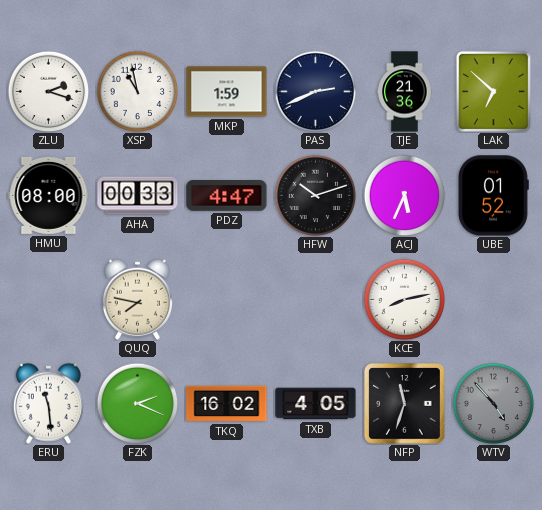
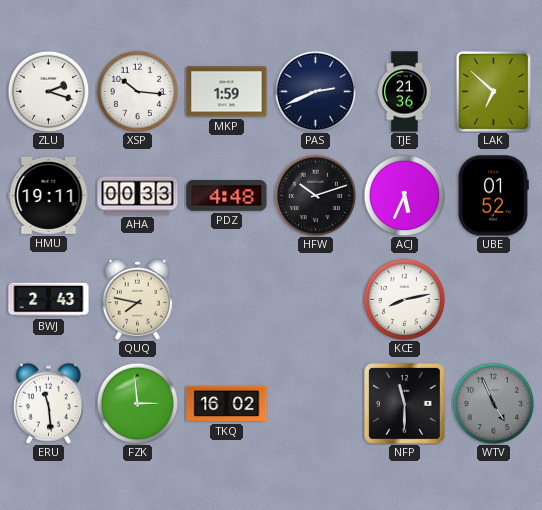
XSP: 10:58 -> 10:16 (137, 91)
HMU: 08:00 -> 19:11 (49, 195)
PDZ: 4:47 -> 4:48 (227, 196)
BWJ: none -> 2:43 (49, 300)
FZK: 2:19 -> 2:59 (137, 403)
TXB: 4:05 -> none (316, 404)
NFP: 11:33 -> 11:30 (405, 404)
WTV: 4:53 -> 4:56 (493, 403)
